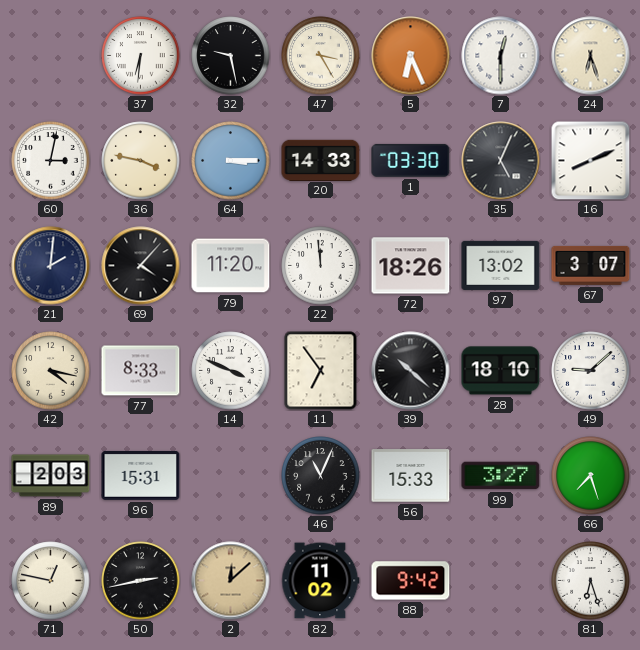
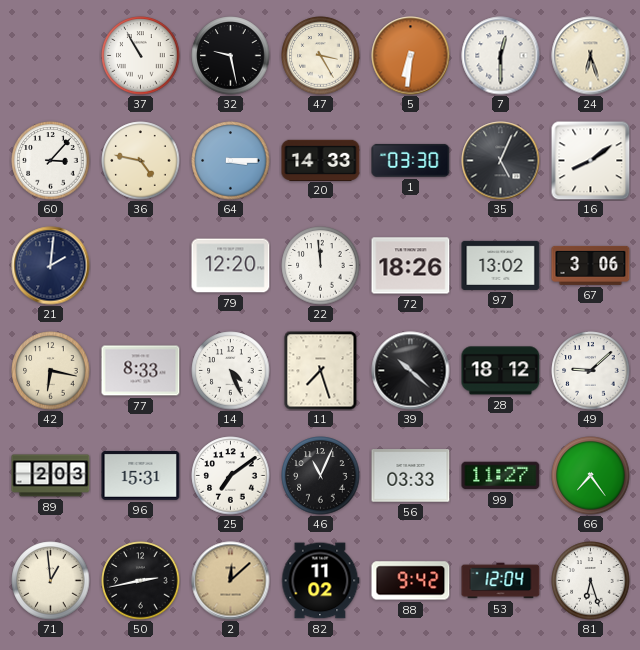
37: 6:31 -> 10:55 (141, 56)
5: 6:26 -> 6:31 (411, 56)
60: 3:02 -> 3:07 (51, 161)
36: 3:47 -> 4:47 (141, 161)
16: 8:11 -> 8:09 (591, 161)
69: 4:07 -> none (141, 266)
79: 11:20 -> 12:20 (231, 266)
67: 3:07 -> 3:06 (591, 265)
42: 4:17 -> 6:17 (51, 371)
14: 3:49 -> 4:26 (231, 371)
11: 6:54 -> 7:27 (321, 371)
28: 18:10 -> 18:12 (501, 371)
25: none -> 7:09 (231, 476)
56: 15:33 -> 03:33 (411, 476)
99: 3:27 -> 11:27 (501, 476)
66: 7:27 -> 7:24 (591, 476)
71: 12:47 -> 12:59 (51, 581)
53: none -> 12:04 (501, 581)
